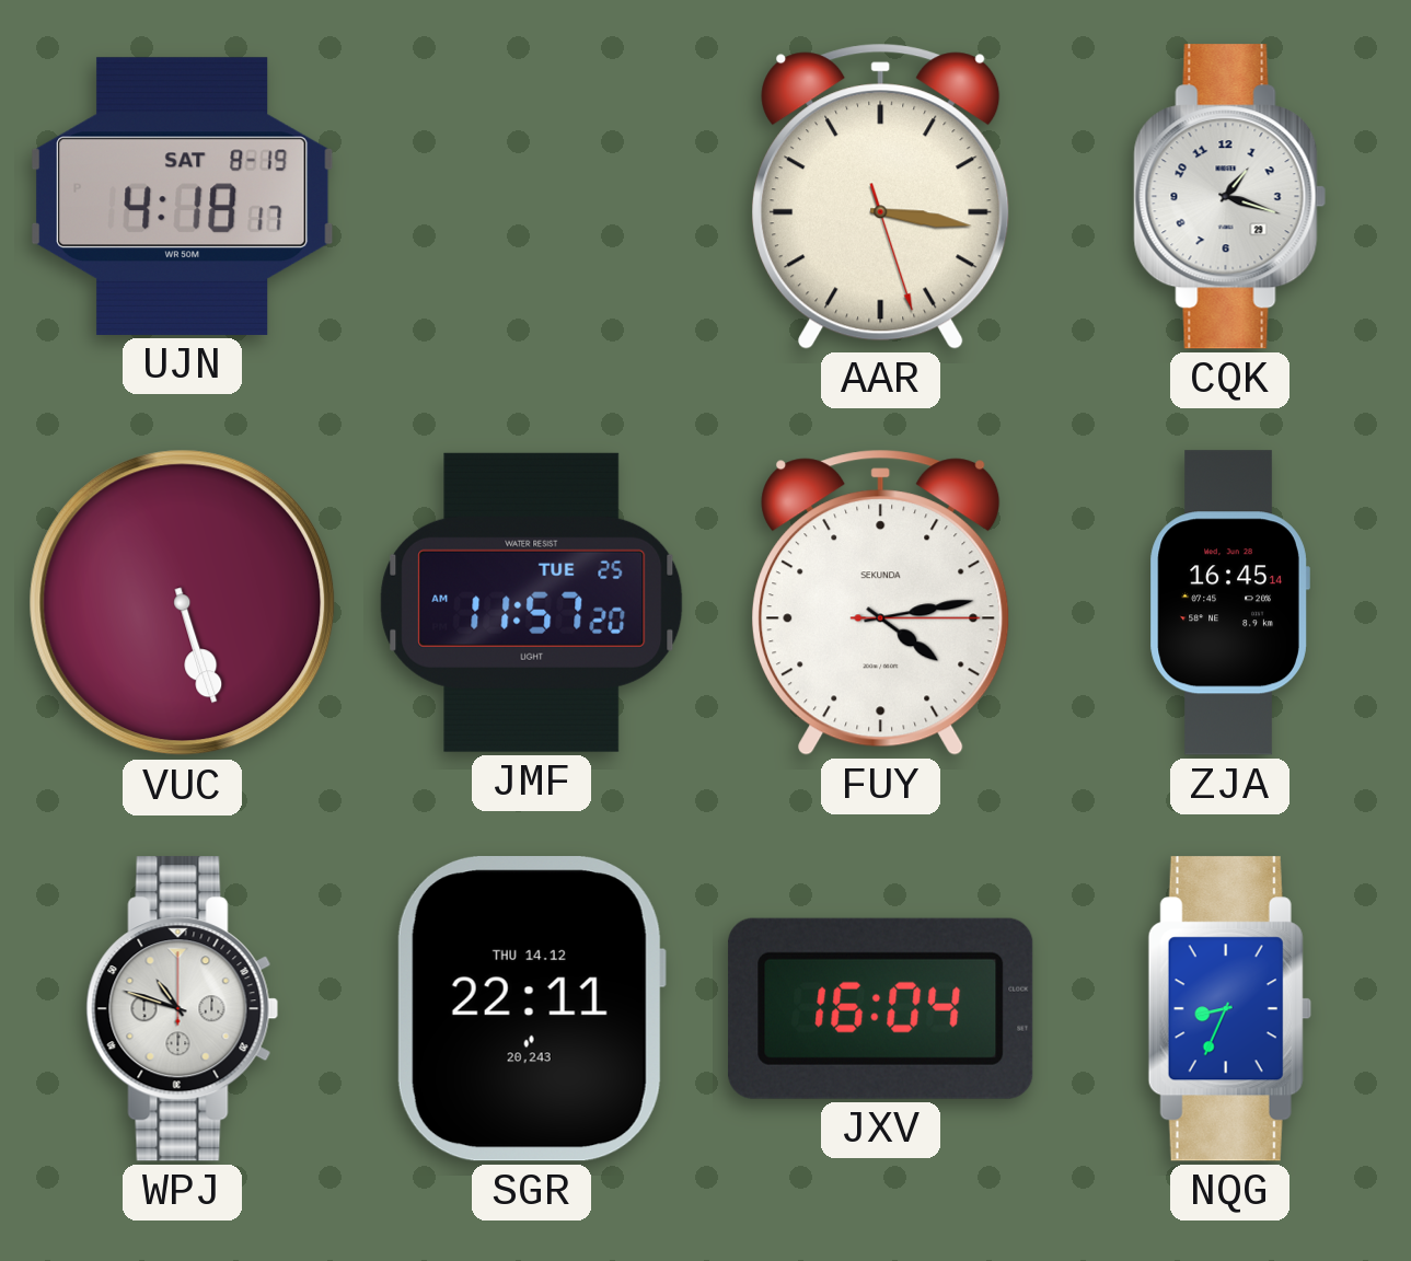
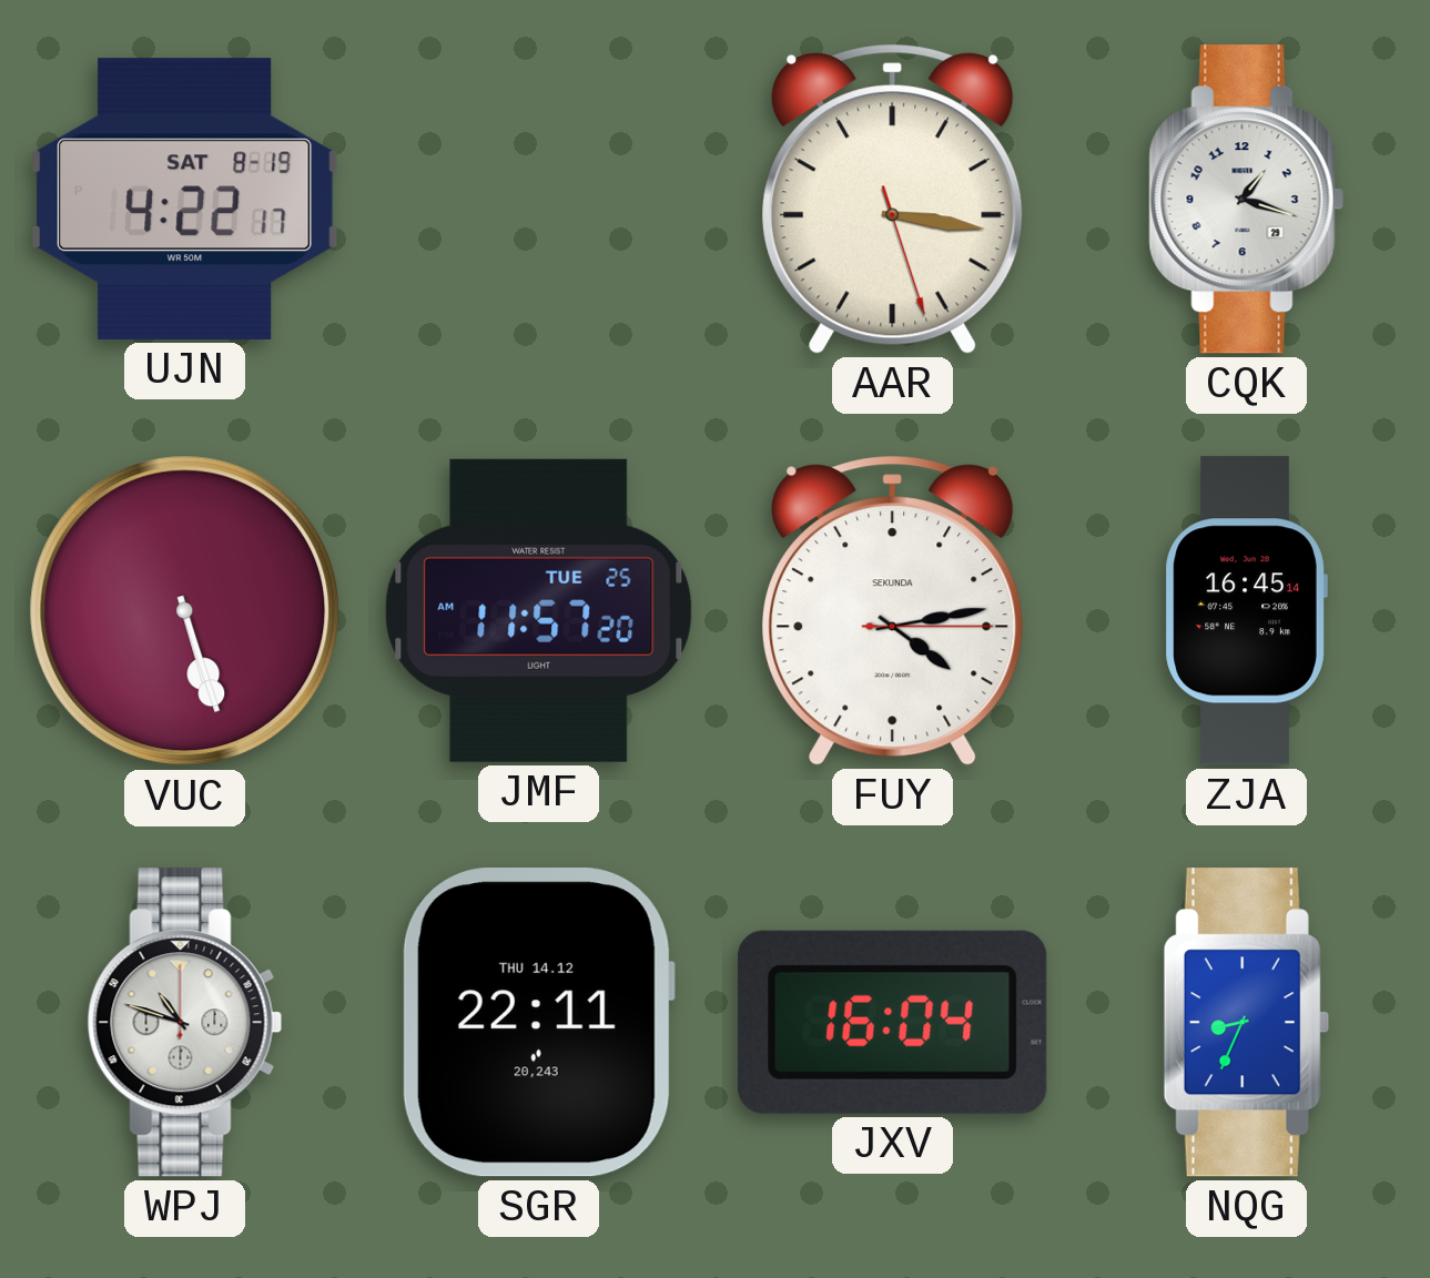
UJN: 4:18 -> 4:22 (185, 199)
